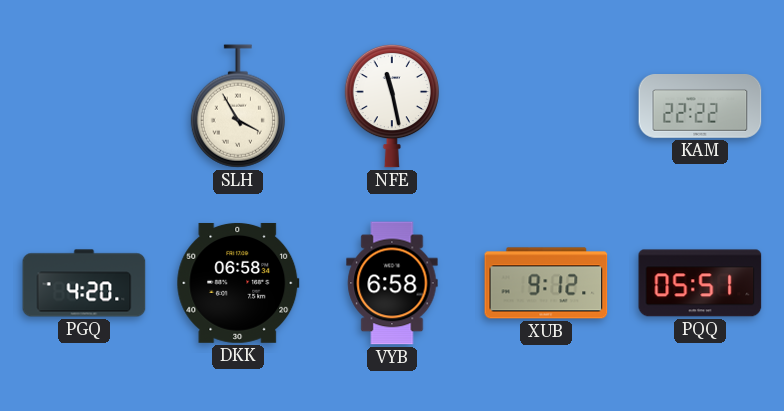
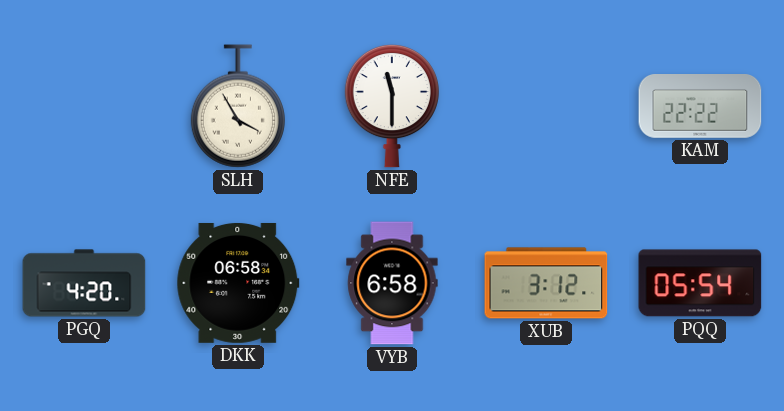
NFE: 11:28 -> 11:30 (392, 106)
XUB: 9:12 -> 3:12 (546, 283)
PQQ: 05:51 -> 05:54 (700, 283)
